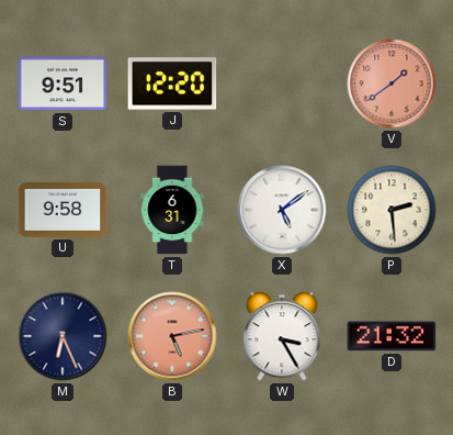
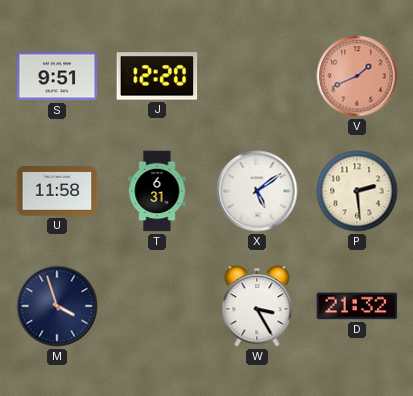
V: 1:39 -> 1:41 (357, 76)
U: 9:58 -> 11:58 (57, 192)
M: 6:26 -> 3:57 (57, 306)
B: 5:13 -> none (172, 336)
